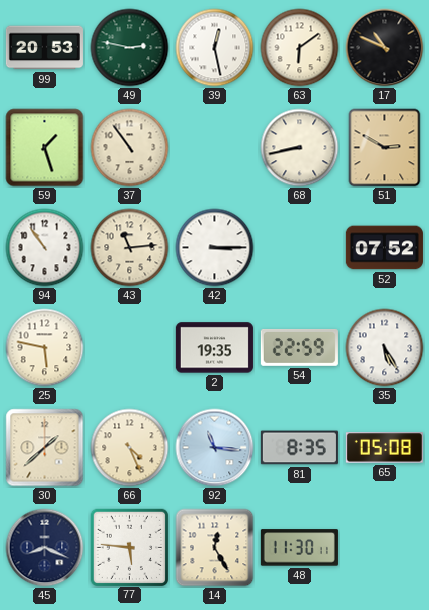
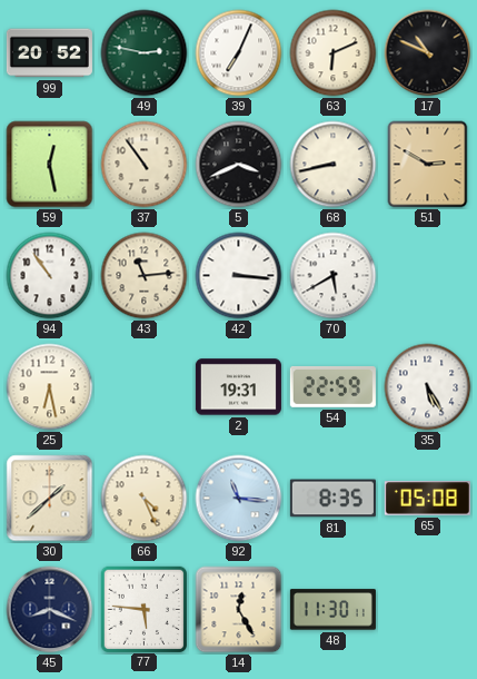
99: 20:53 -> 20:52 (49, 53)
39: 12:28 -> 7:04 (239, 53)
63: 6:09 -> 6:11 (334, 53)
59: 1:27 -> 12:28 (50, 165)
5: none -> 3:41 (239, 165)
42: 3:15 -> 3:16 (239, 276)
70: none -> 5:40 (334, 276)
52: 07:52 -> none (384, 248)
25: 5:47 -> 6:28 (50, 387)
2: 19:35 -> 19:31 (238, 387)
